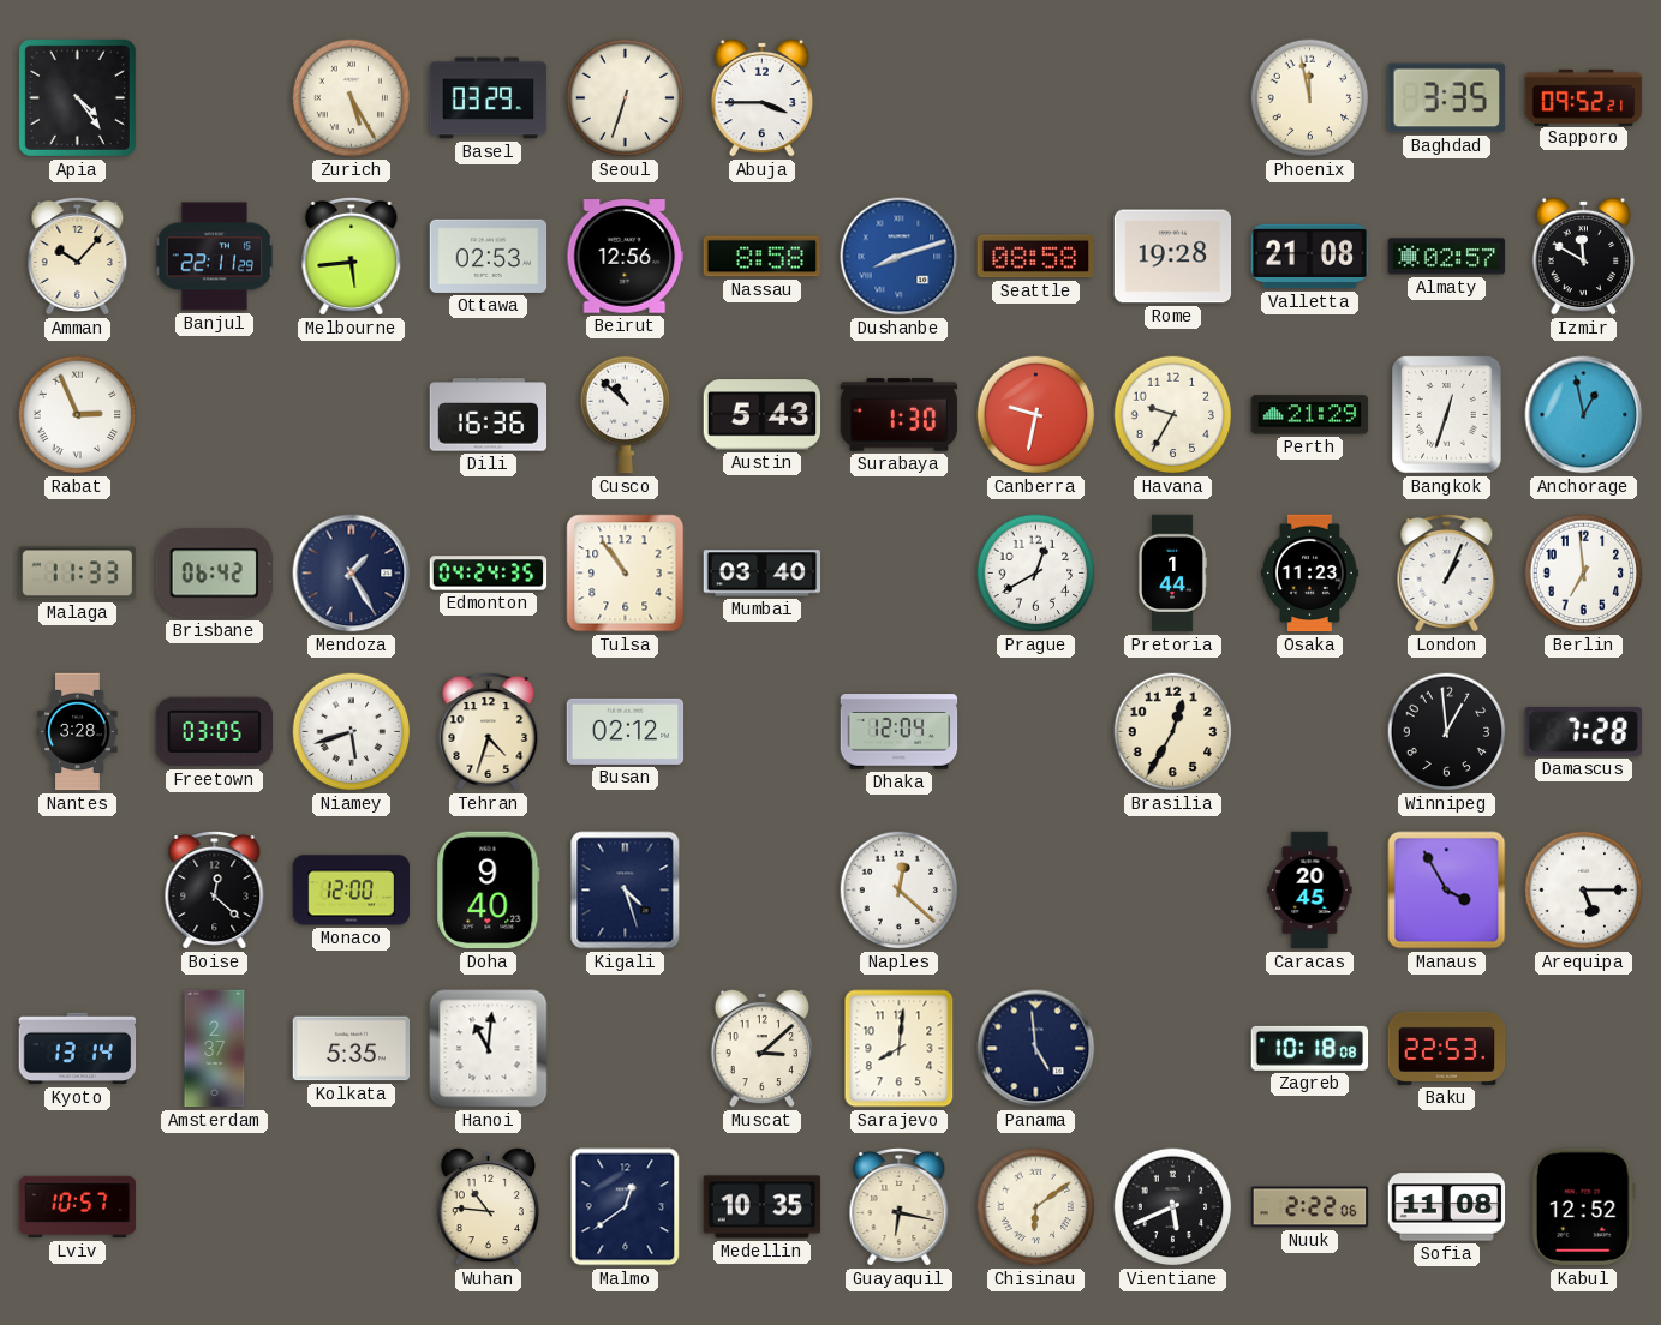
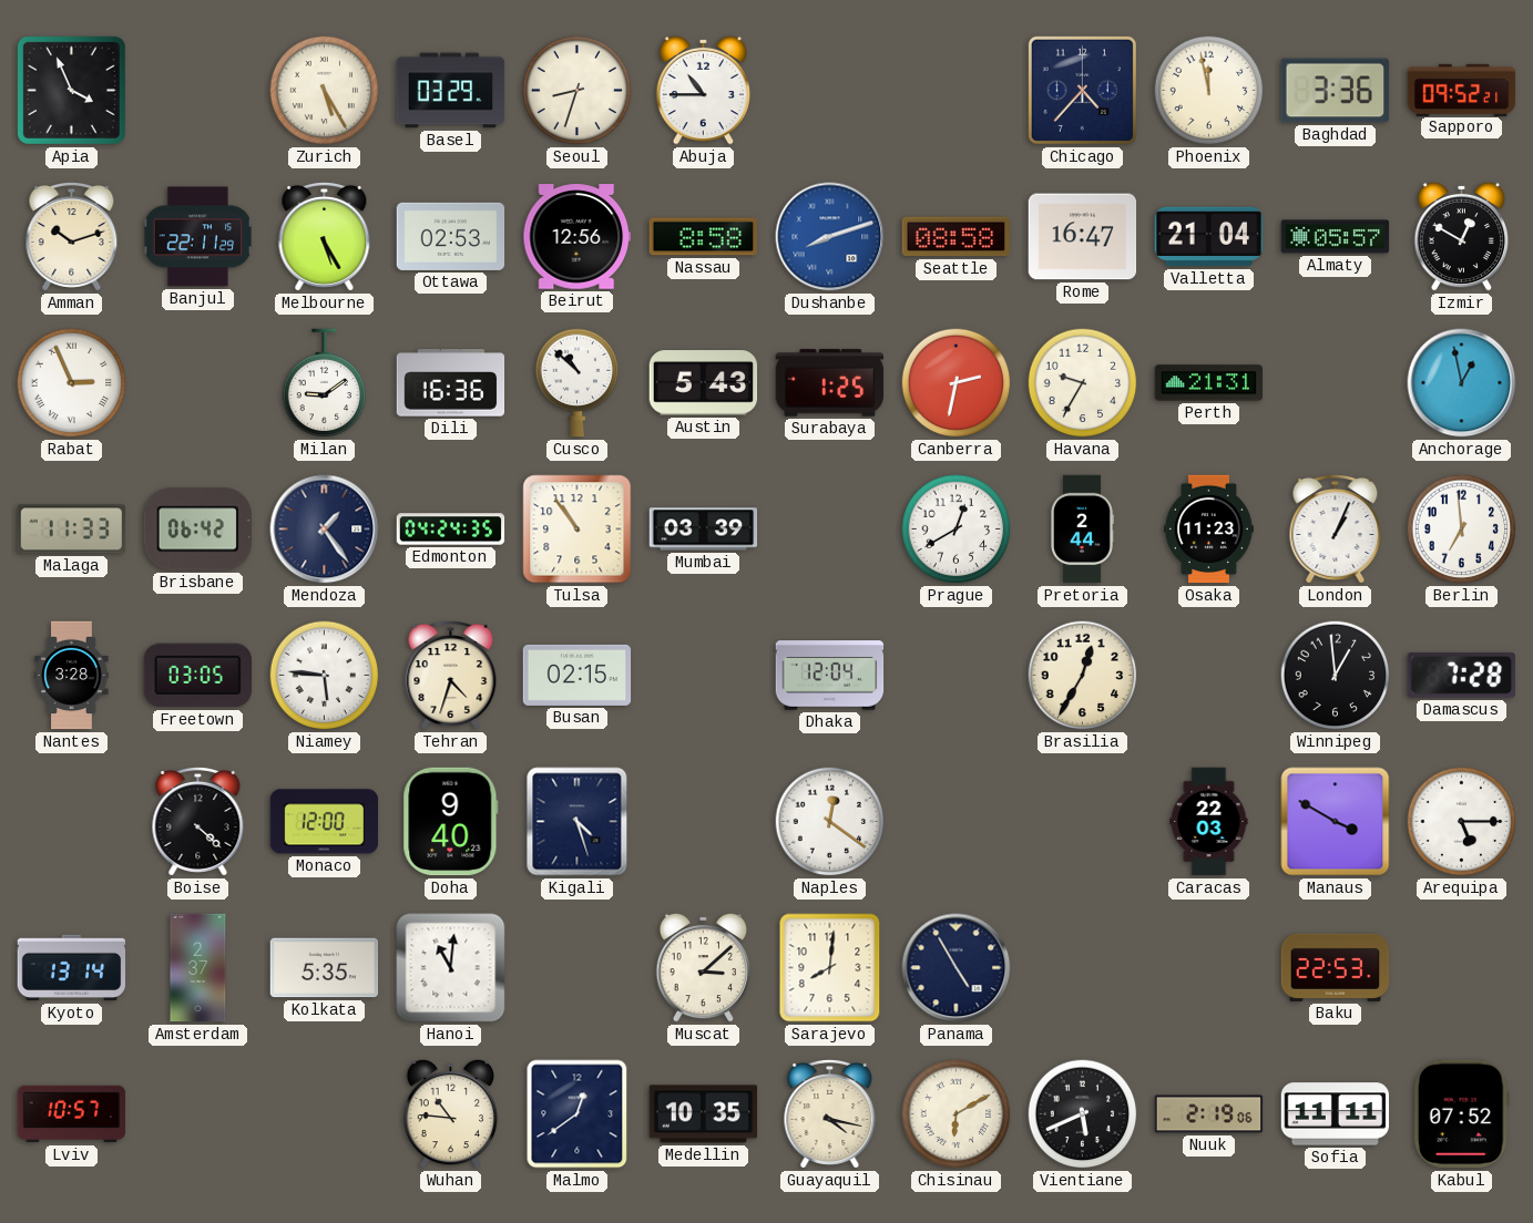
Apia: 4:24 -> 3:56 (71, 90)
Seoul: 6:33 -> 8:33 (578, 91)
Abuja: 3:45 -> 10:45 (704, 90)
Chicago: none -> 4:37 (1082, 90)
Baghdad: 3:35 -> 3:36 (1336, 91)
Amman: 10:07 -> 10:12 (72, 237)
Melbourne: 5:44 -> 5:25 (325, 237)
Rome: 19:28 -> 16:47 (1083, 237)
Valletta: 21:08 -> 21:04 (1209, 237)
Almaty: 02:57 -> 05:57 (1336, 237)
Izmir: 11:50 -> 12:50 (1462, 236)
Milan: none -> 9:09 (325, 383)
Surabaya: 1:30 -> 1:25 (830, 383)
Canberra: 9:32 -> 2:32 (957, 383)
Perth: 21:29 -> 21:31 (1209, 383)
Bangkok: 12:33 -> none (1447, 415)
Mendoza: 1:25 -> 1:24 (325, 530)
Mumbai: 03:40 -> 03:39 (704, 530)
Pretoria: 1:44 -> 2:44 (1083, 530)
Niamey: 5:42 -> 5:46 (325, 676)
Busan: 02:12 -> 02:15 (578, 675)
Boise: 12:22 -> 4:22 (198, 822)
Naples: 12:22 -> 12:21 (830, 822)
Caracas: 20:45 -> 22:03 (1209, 822)
Manaus: 3:55 -> 3:50 (1336, 822)
Panama: 4:59 -> 4:55 (957, 968)
Zagreb: 10:18 -> none (1310, 1048)
Guayaquil: 6:17 -> 4:17 (830, 1114)
Chisinau: 6:09 -> 6:10 (957, 1114)
Nuuk: 2:22 -> 2:19 (1209, 1114)
Sofia: 11:08 -> 11:11 (1336, 1114)
Kabul: 12:52 -> 07:52 (1461, 1114)
